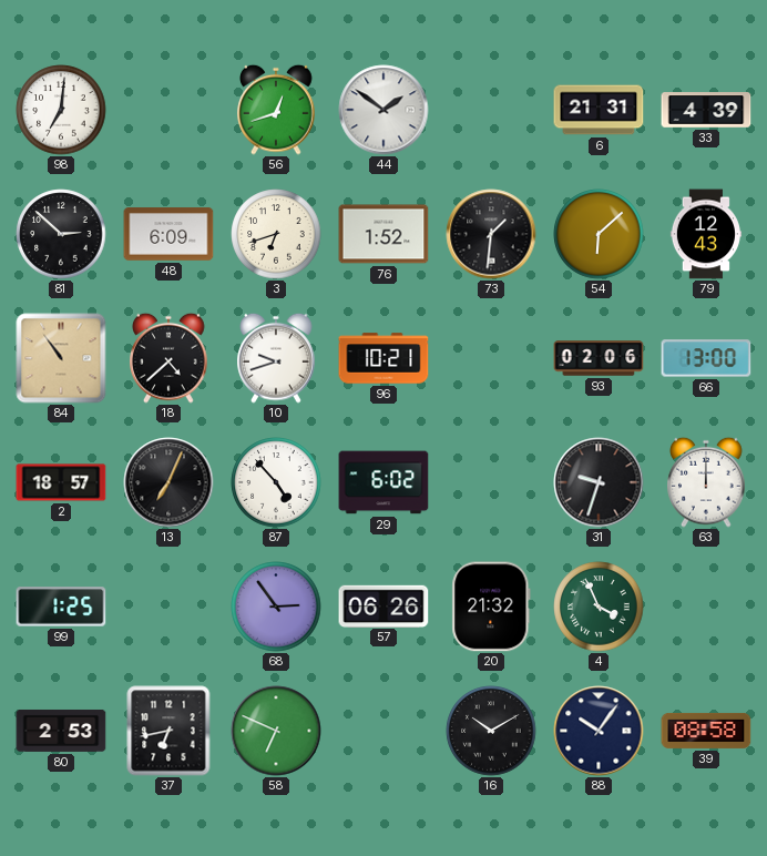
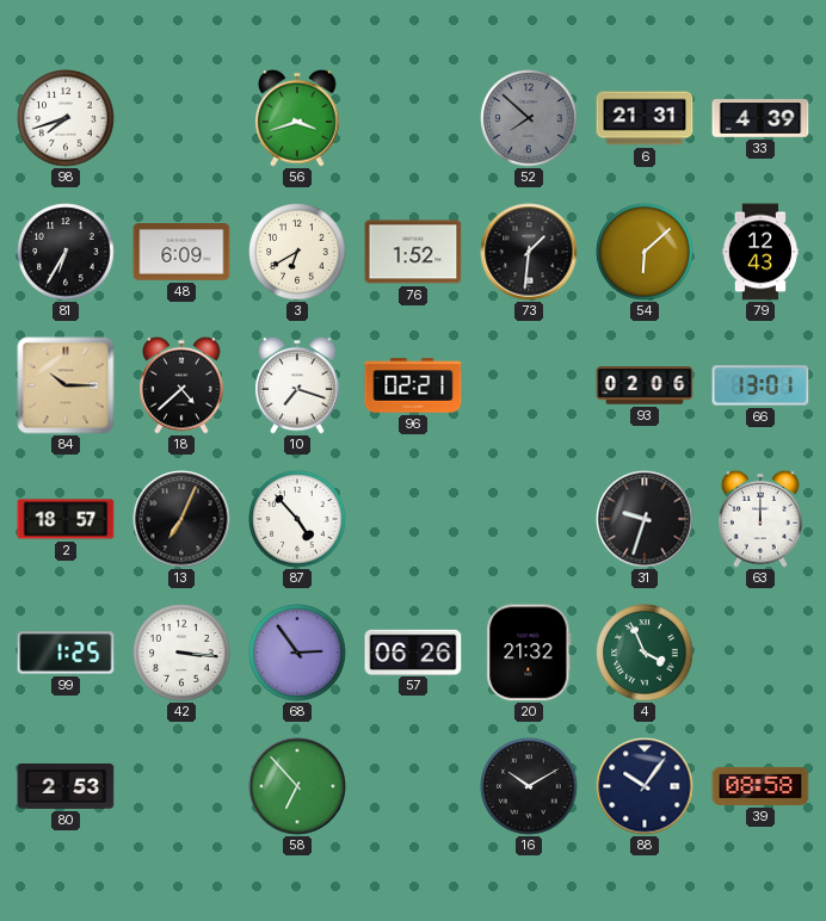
98: 7:01 -> 7:42 (66, 118)
56: 12:42 -> 3:42 (297, 118)
44: 1:51 -> none (383, 110)
52: none -> 7:52 (529, 118)
81: 2:52 -> 6:35 (66, 252)
3: 6:42 -> 6:40 (297, 252)
84: 10:54 -> 10:15 (66, 385)
10: 9:42 -> 7:18 (297, 385)
96: 10:21 -> 02:21 (413, 385)
66: 13:00 -> 13:01 (760, 385)
29: 6:02 -> none (383, 482)
42: none -> 3:16 (181, 653)
37: 6:43 -> none (168, 731)
58: 6:49 -> 6:53 (297, 786)
